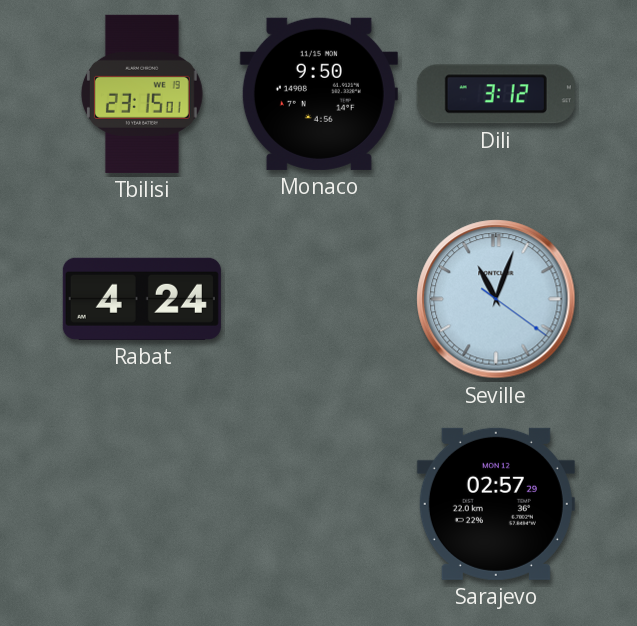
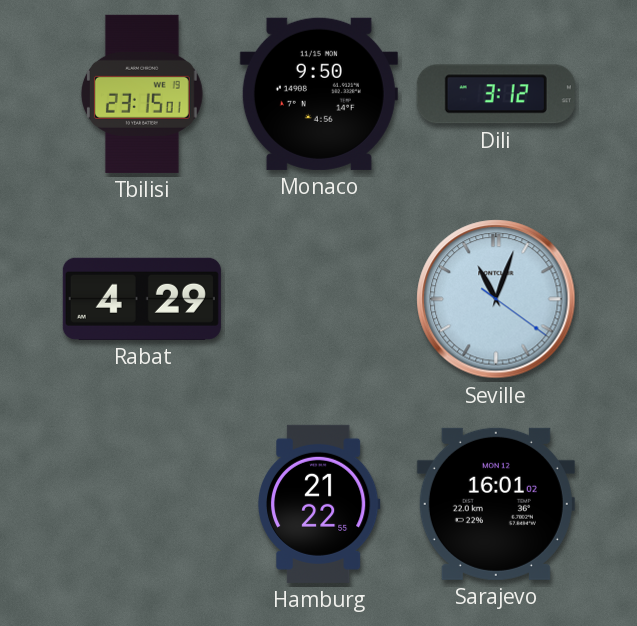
Rabat: 4:24 -> 4:29 (142, 299)
Hamburg: none -> 21:22 (319, 504)
Sarajevo: 02:57 -> 16:01 (496, 504)
